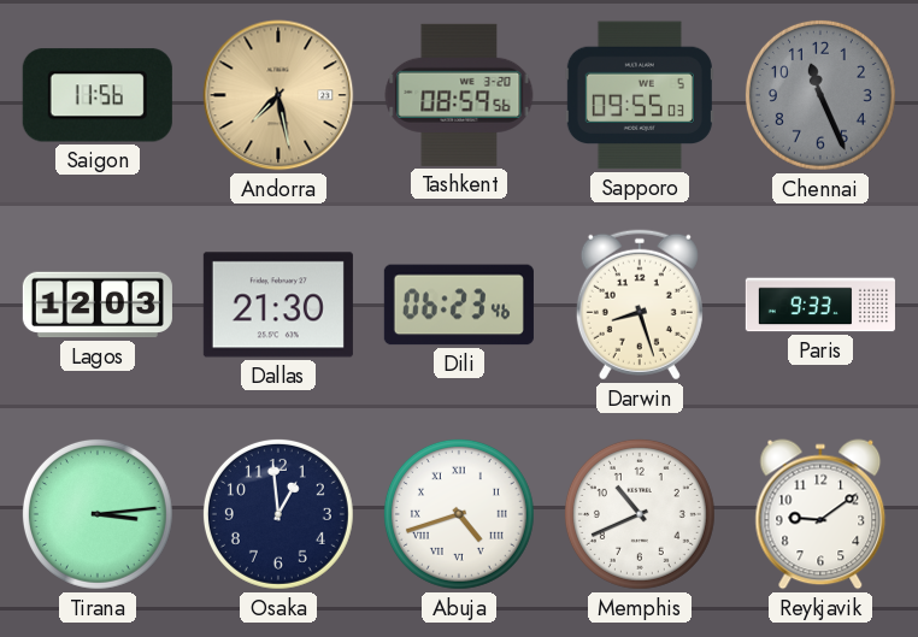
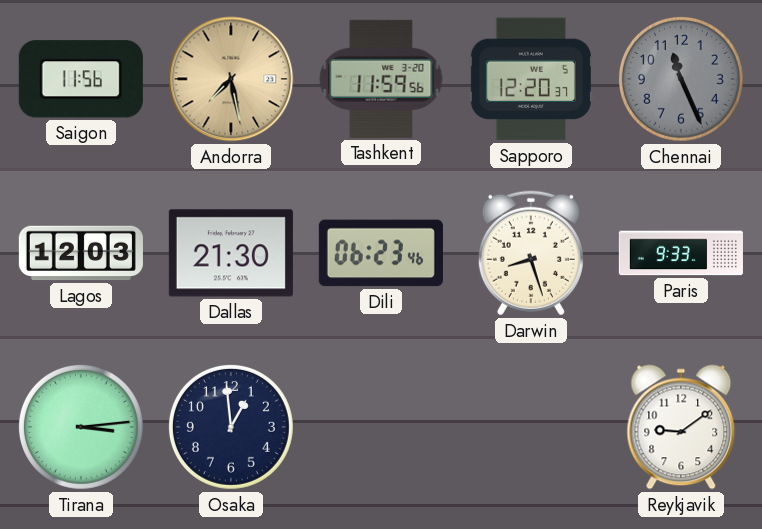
Tashkent: 08:59 -> 11:59 (381, 79)
Sapporo: 09:55 -> 12:20 (531, 79)
Abuja: 4:42 -> none (459, 514)
Memphis: 10:41 -> none (640, 514)
